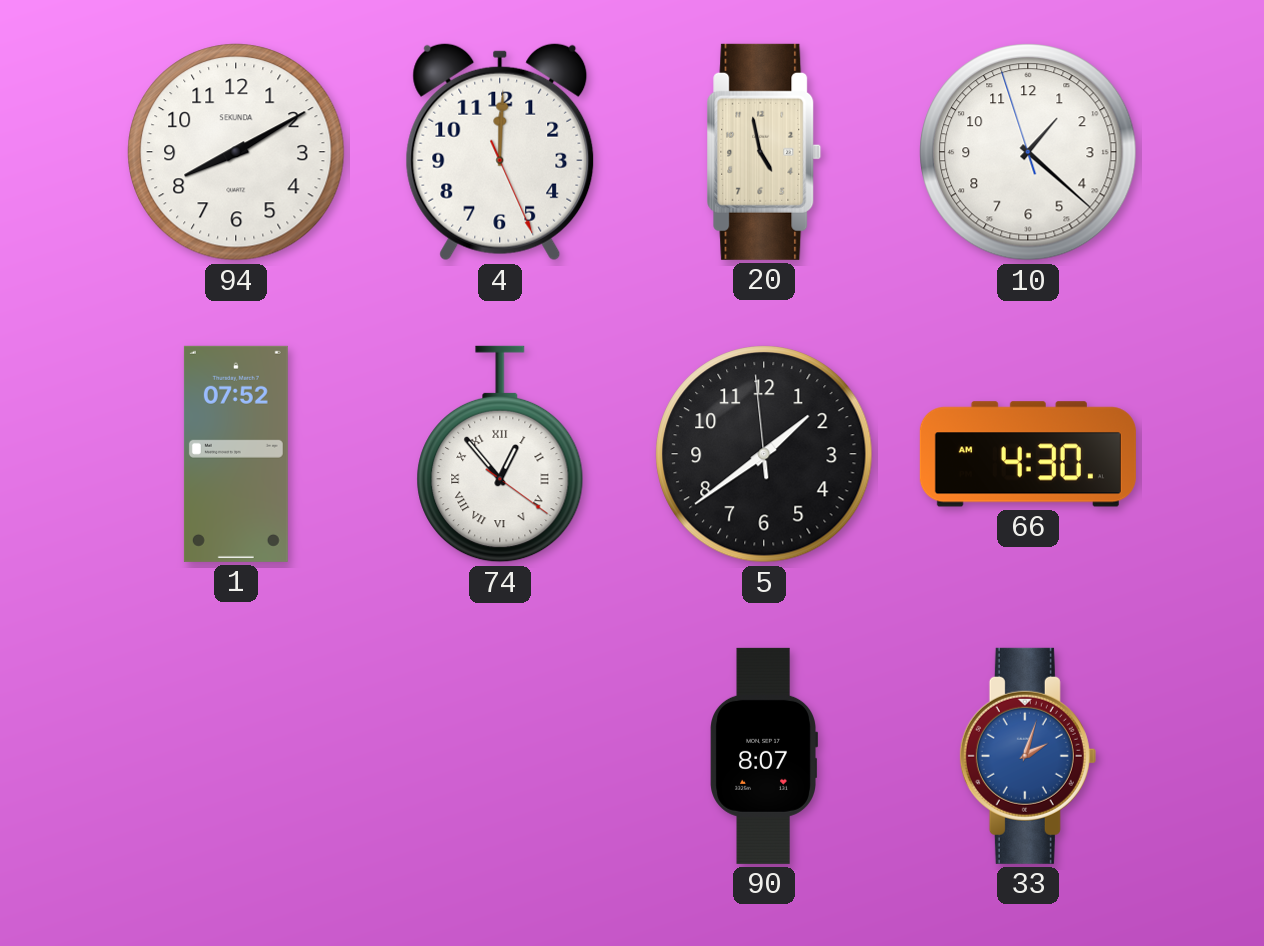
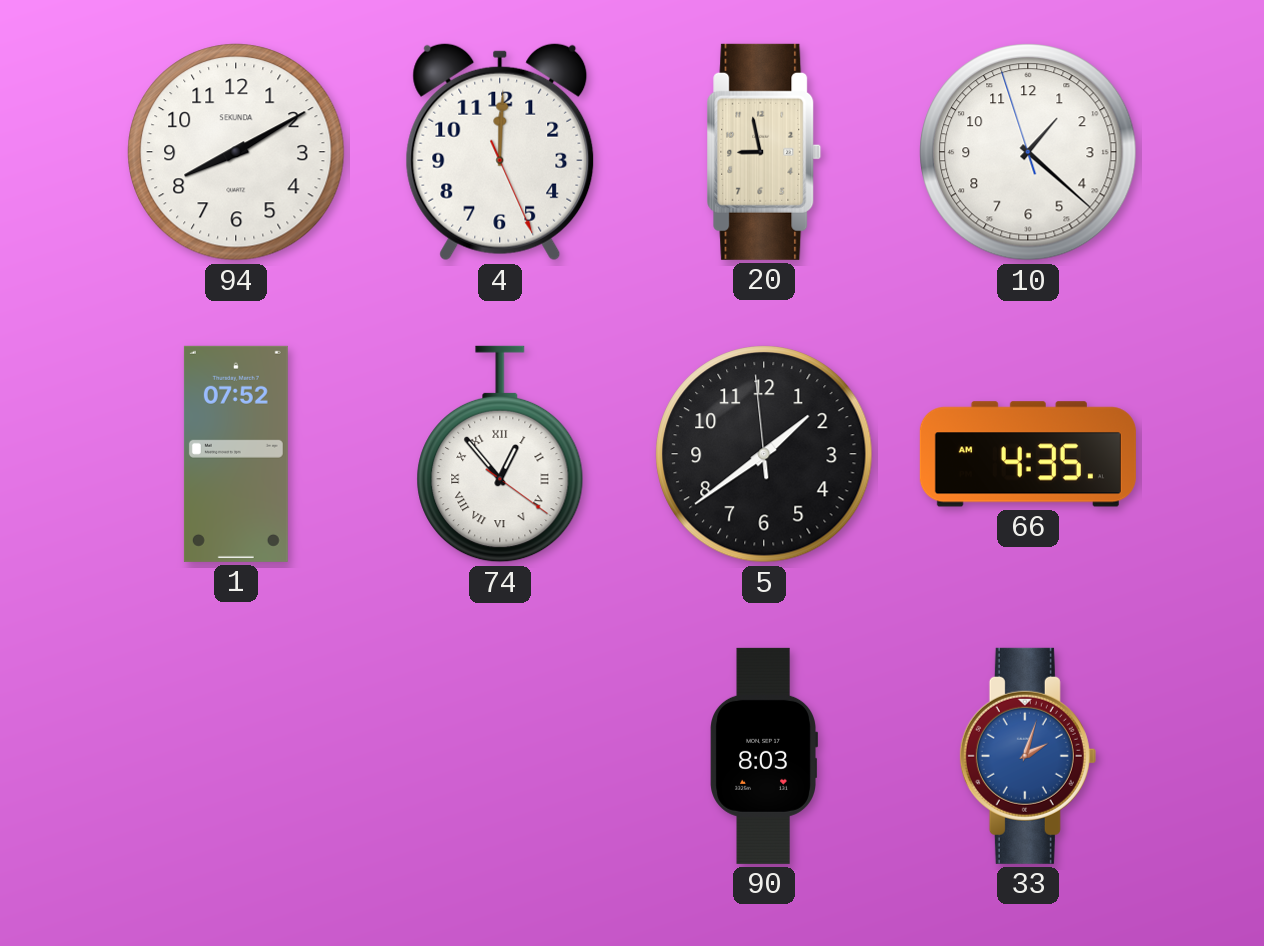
20: 4:58 -> 8:58 (764, 152)
66: 4:30 -> 4:35 (1028, 454)
90: 8:07 -> 8:03 (763, 756)
